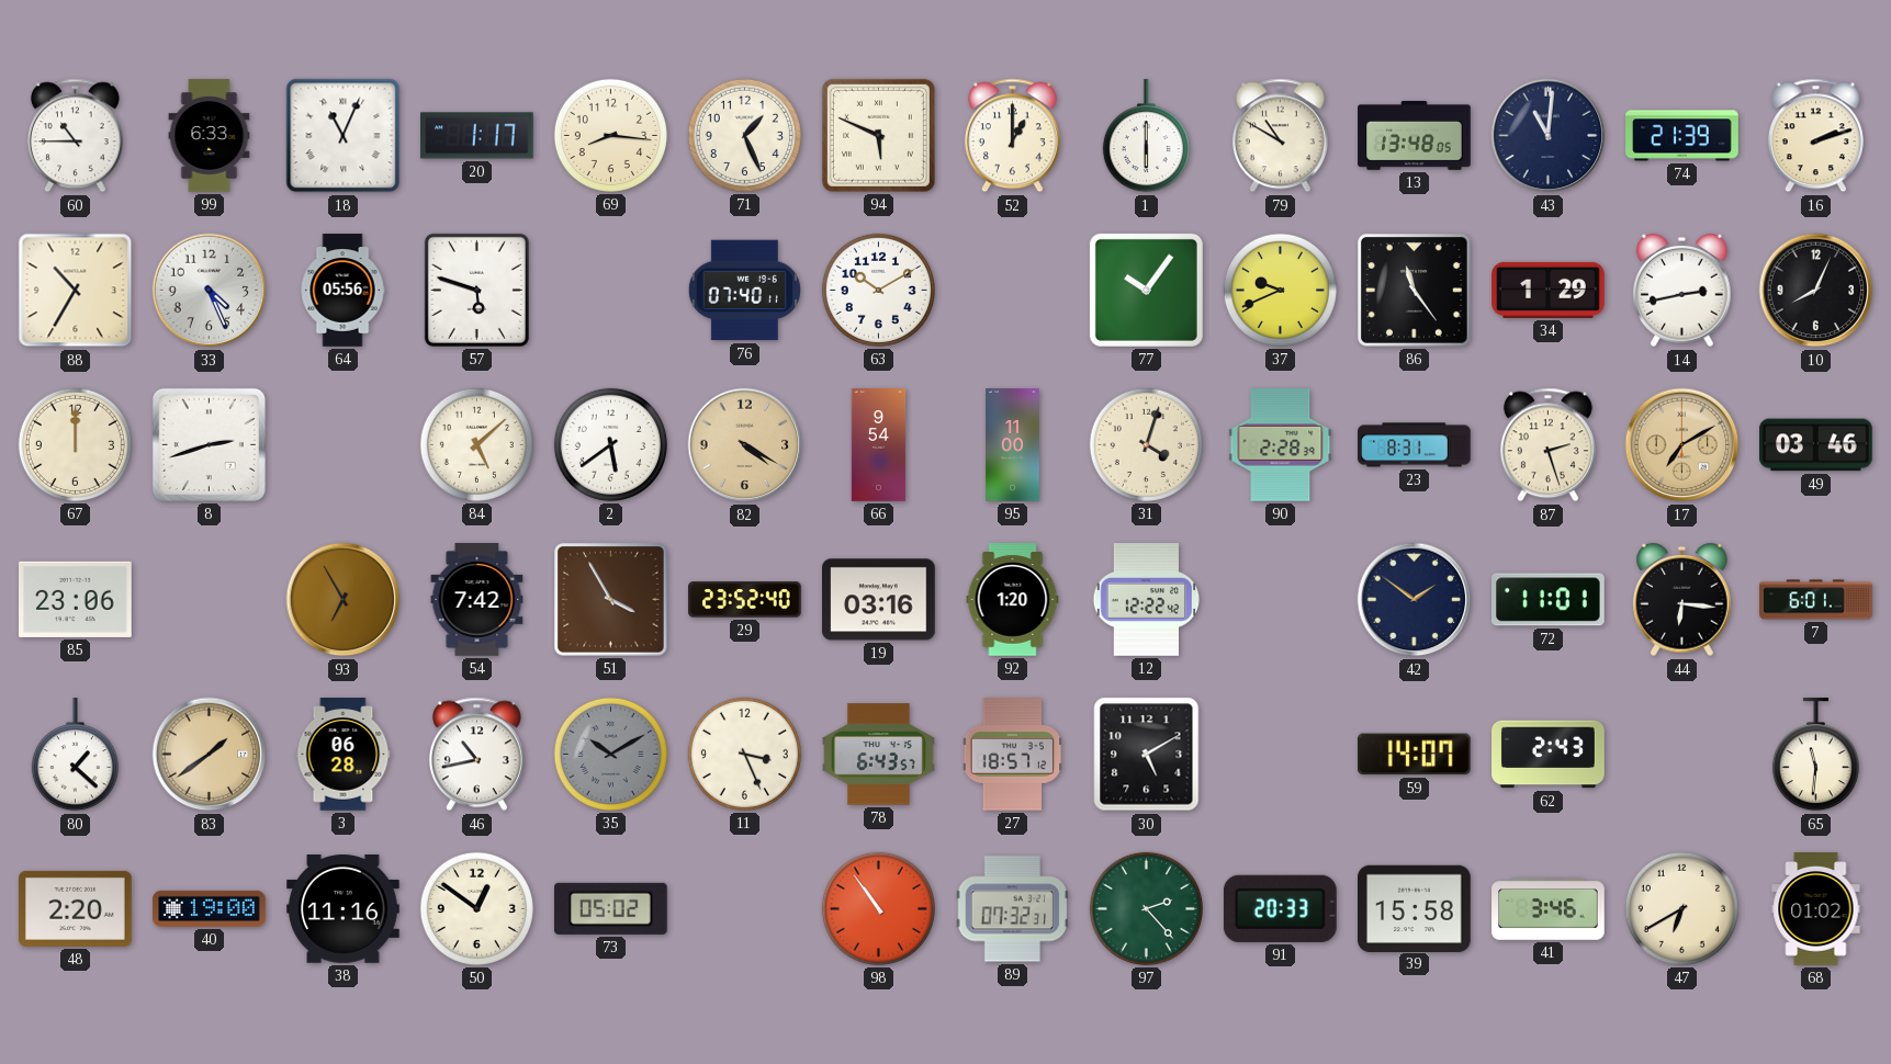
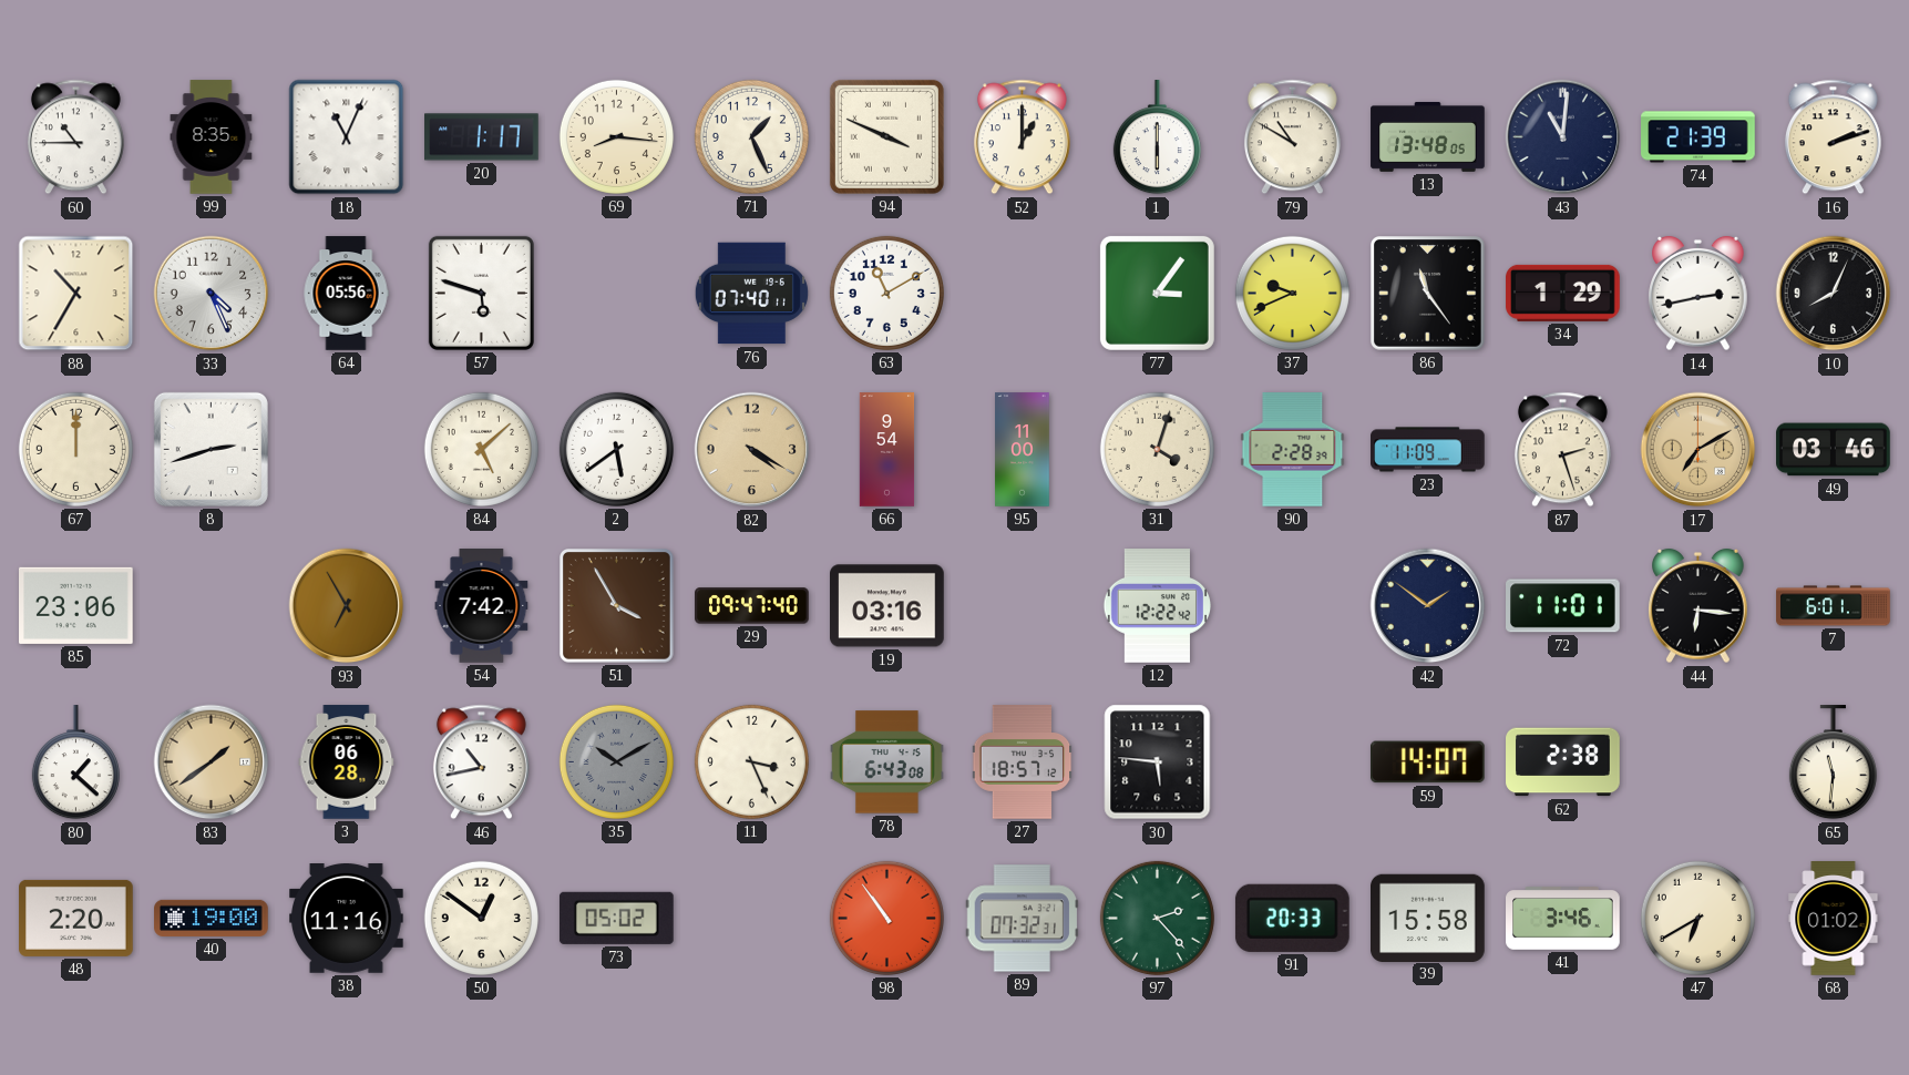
99: 6:33 -> 8:35 (212, 137)
94: 5:49 -> 3:49 (886, 136)
63: 10:10 -> 11:10 (886, 293)
77: 10:06 -> 3:06 (1157, 293)
23: 8:31 -> 11:09 (1428, 450)
29: 23:52 -> 09:47 (752, 606)
92: 1:20 -> none (1013, 600)
78: 6:43:57 -> 6:43:08 (887, 762)
30: 5:10 -> 5:46 (1158, 762)
62: 2:43 -> 2:38 (1563, 762)
